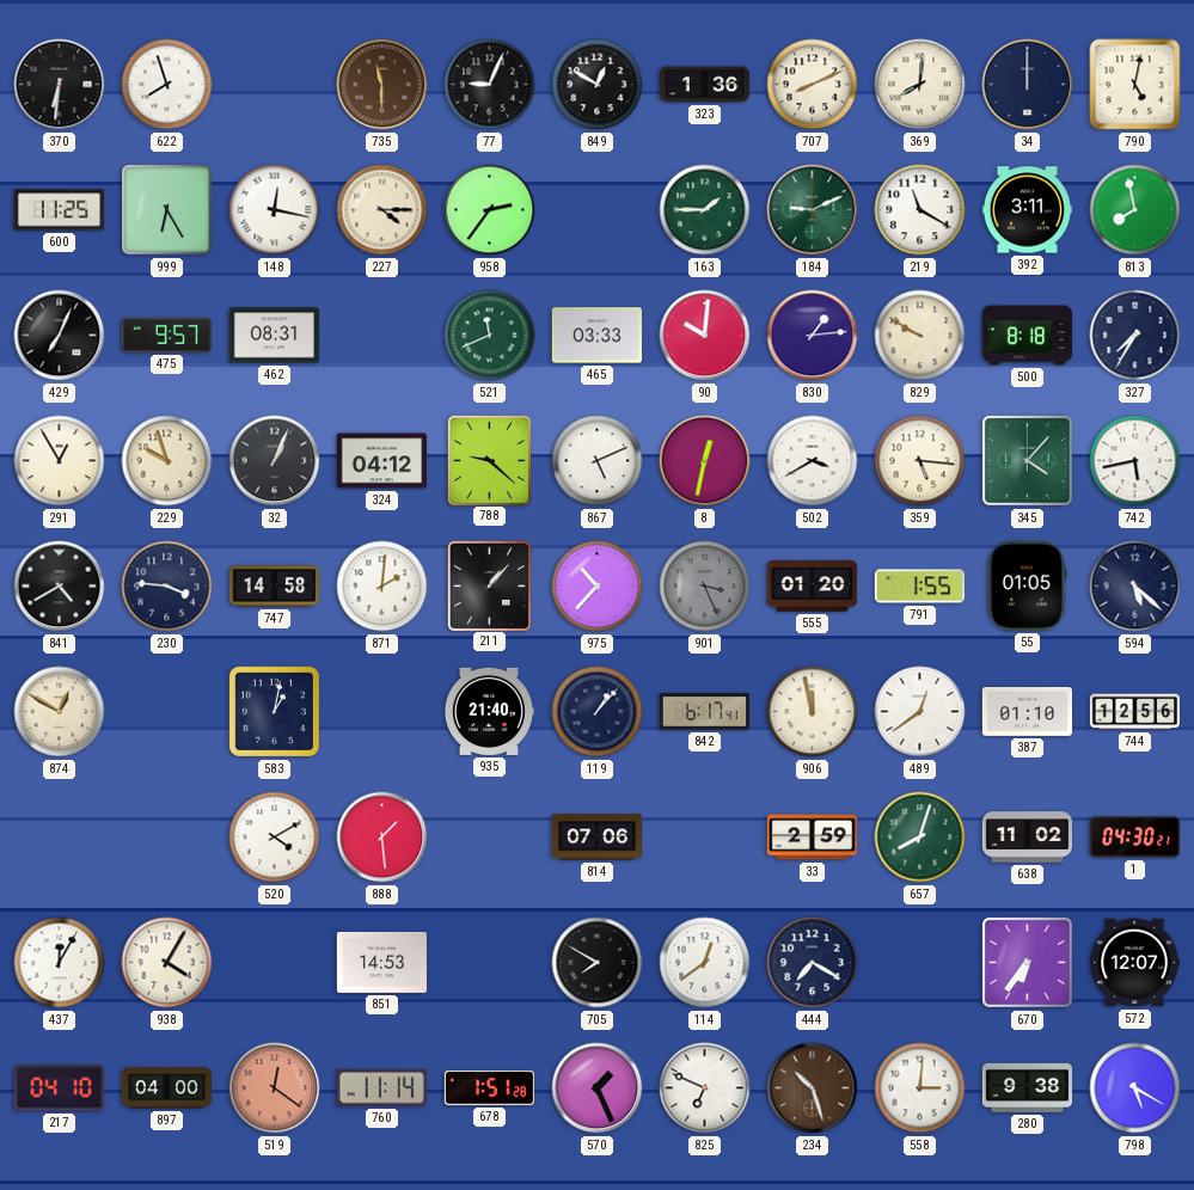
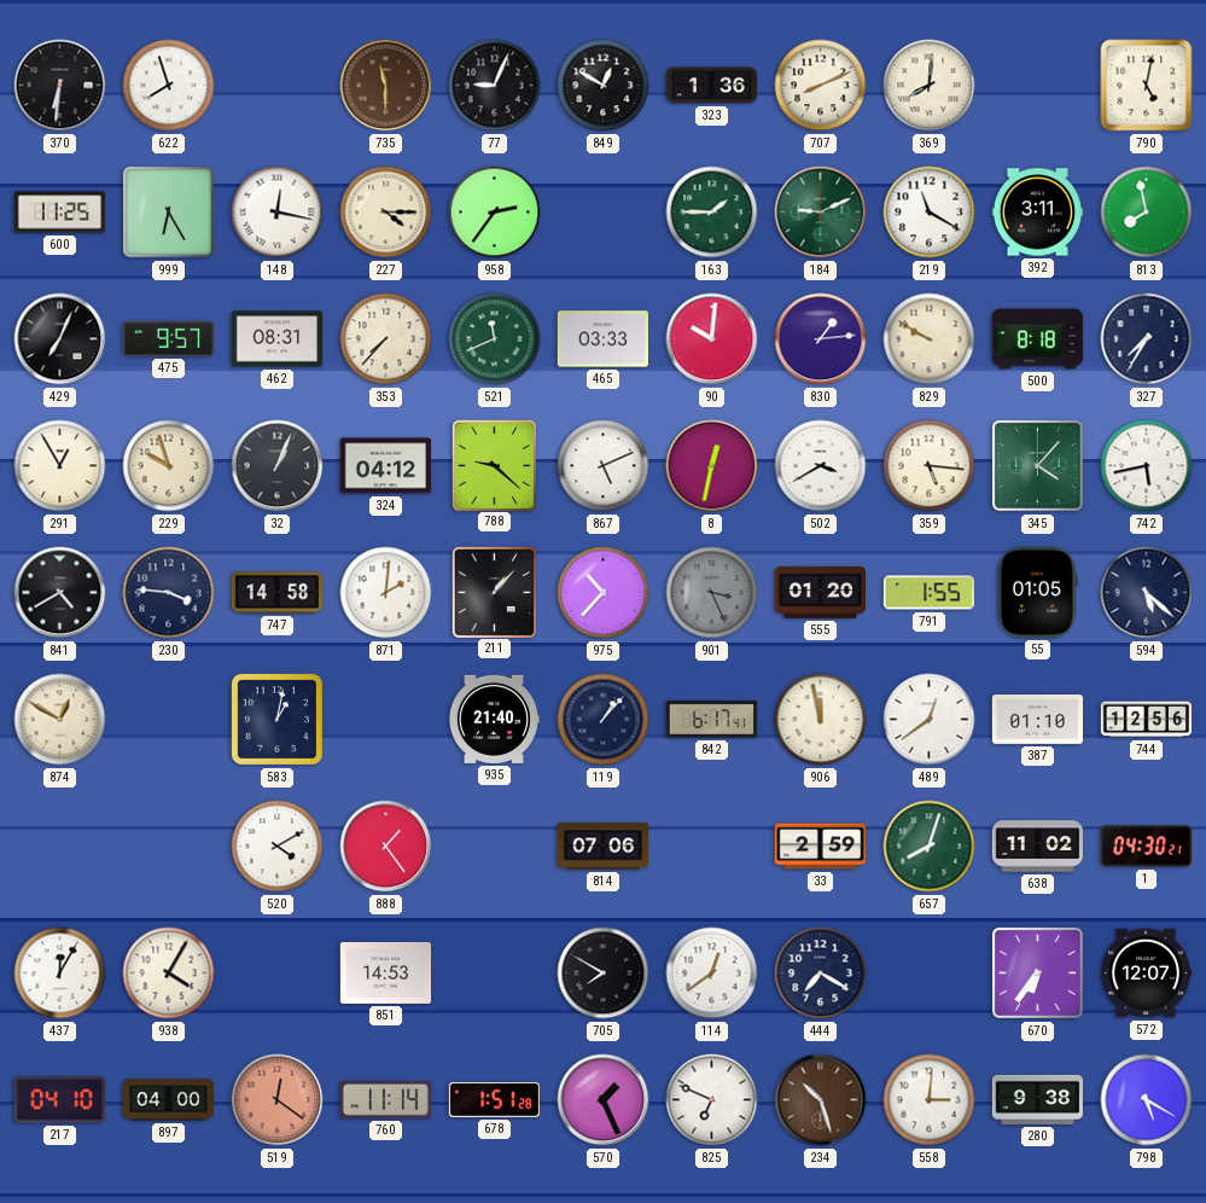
34: 12:00 -> none (1028, 85)
353: none -> 7:37 (386, 339)
888: 1:29 -> 1:24 (386, 847)
